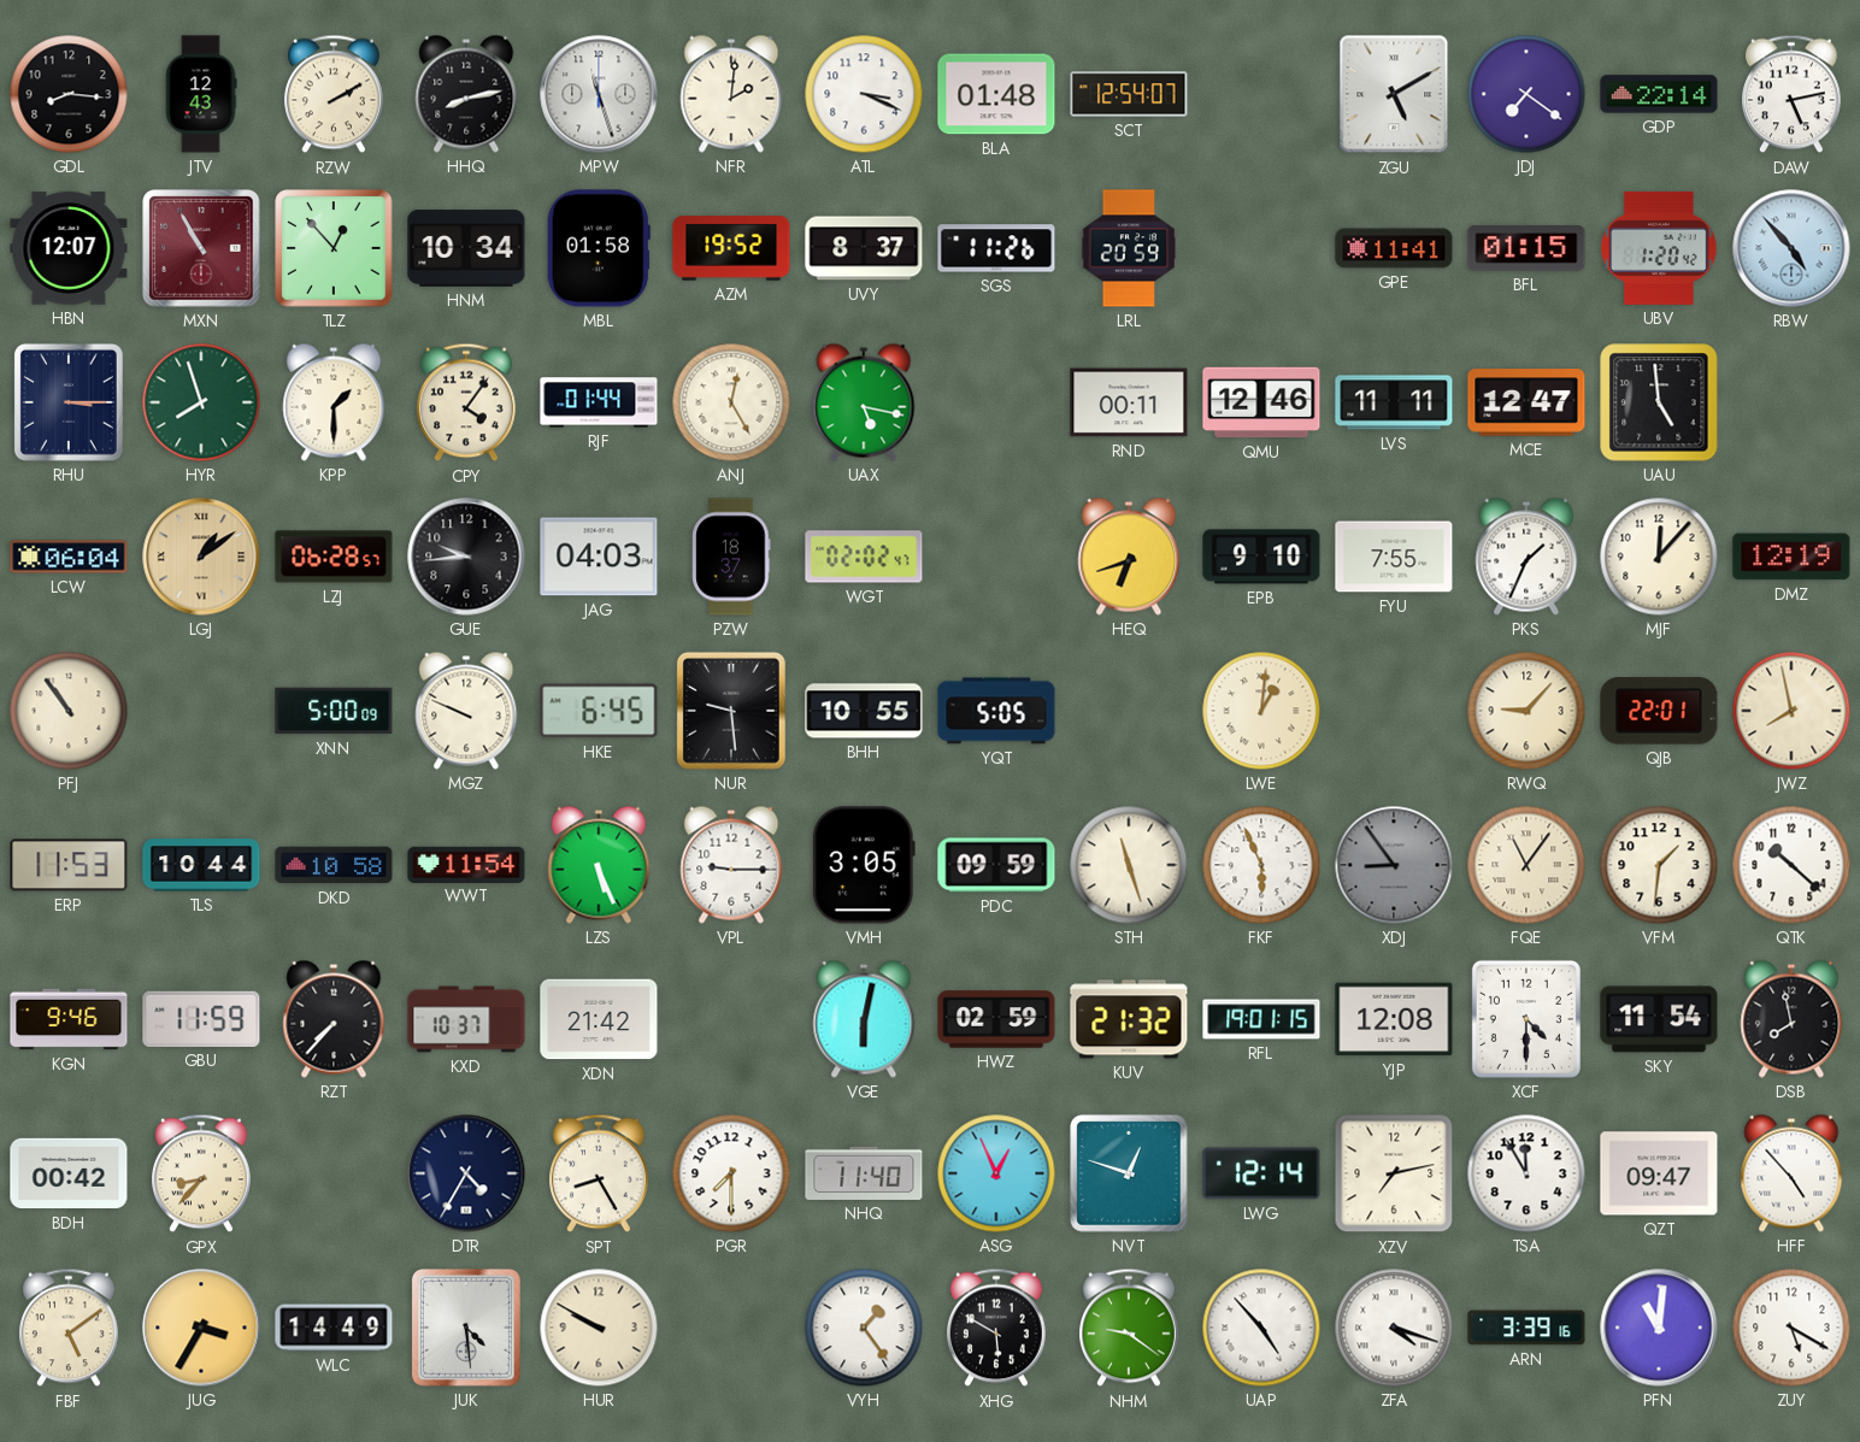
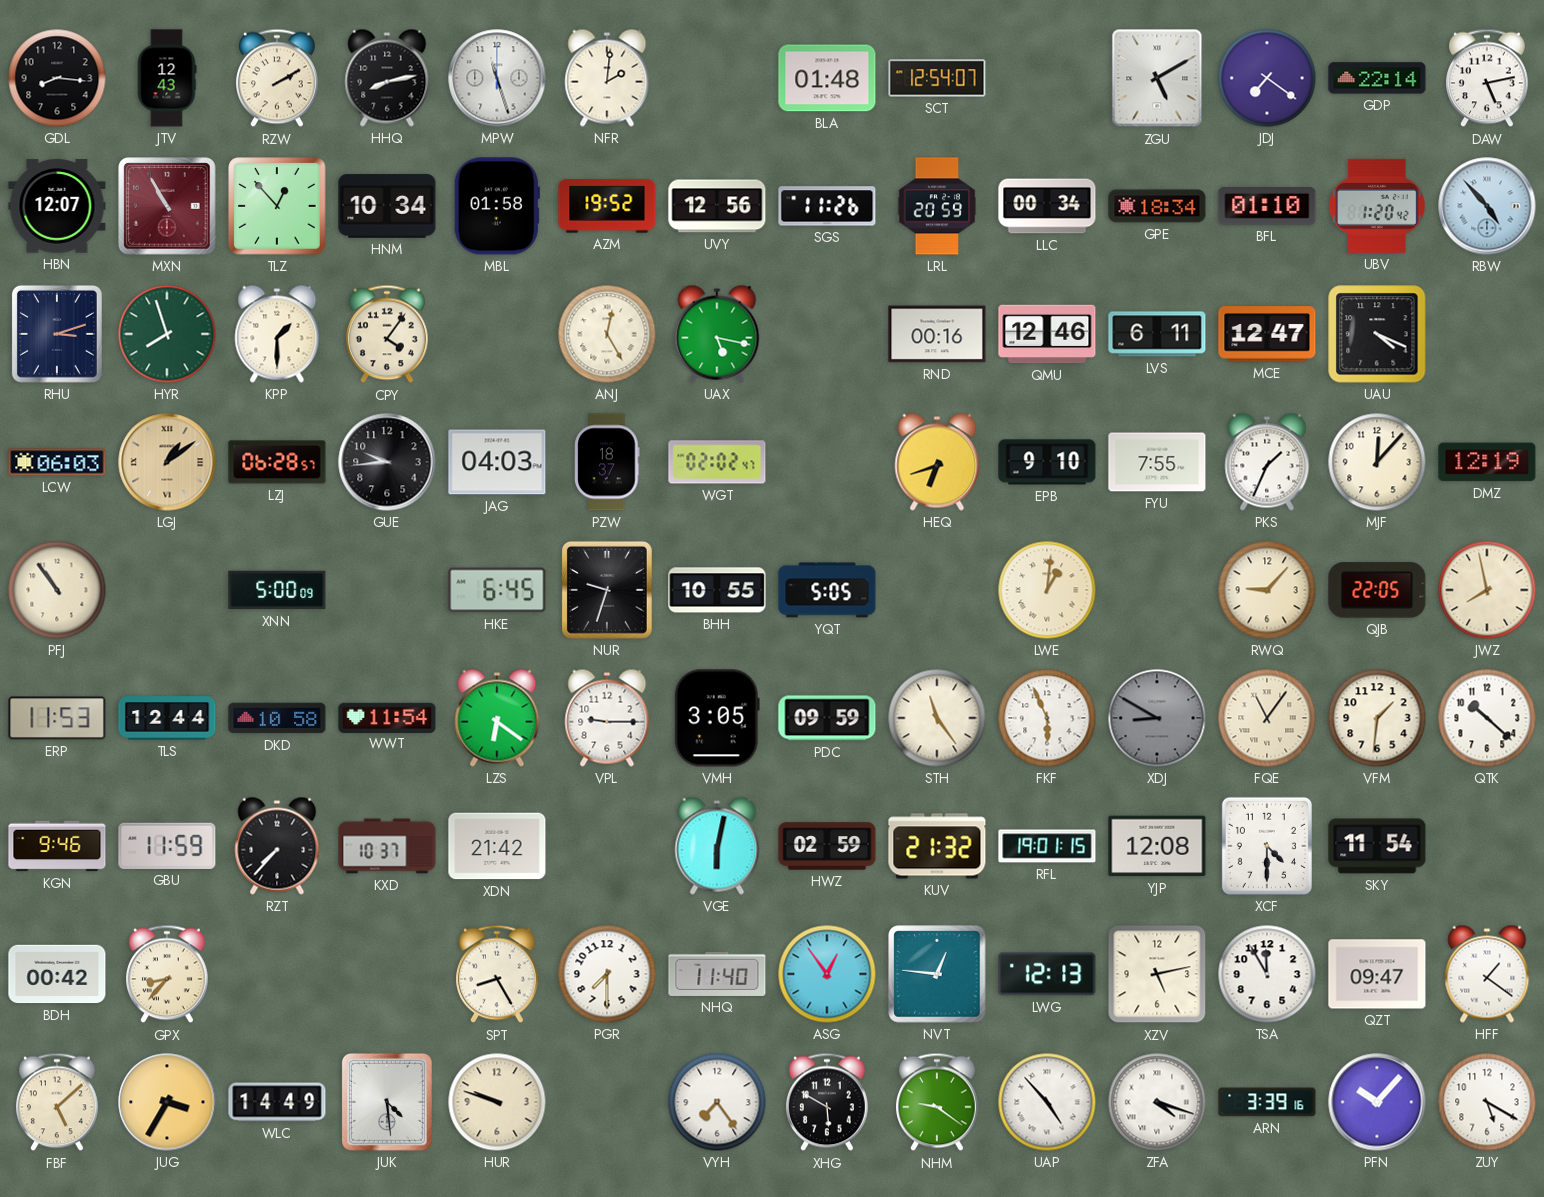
ATL: 3:19 -> none (864, 94)
UVY: 8:37 -> 12:56 (717, 206)
LLC: none -> 00:34 (1047, 206)
GPE: 11:41 -> 18:34 (1157, 206)
BFL: 01:15 -> 01:10 (1267, 206)
RHU: 3:15 -> 3:12 (57, 334)
RJF: 01:44 -> none (599, 402)
RND: 00:11 -> 00:16 (937, 334)
LVS: 11:11 -> 6:11 (1157, 334)
UAU: 4:59 -> 4:19 (1377, 334)
LCW: 06:04 -> 06:03 (57, 462)
MGZ: 9:49 -> none (466, 711)
NUR: 9:29 -> 9:33 (607, 590)
QJB: 22:01 -> 22:05 (1377, 590)
TLS: 10:44 -> 12:44 (167, 718)
LZS: 5:26 -> 6:21 (497, 718)
STH: 11:27 -> 11:24 (937, 718)
XDJ: 8:54 -> 8:50 (1157, 718)
DSB: 7:58 -> none (1791, 1019)
DTR: 4:35 -> none (466, 1173)
ASG: 12:56 -> 12:54 (827, 974)
NVT: 12:48 -> 12:46 (937, 974)
LWG: 12:14 -> 12:13 (1047, 974)
XZV: 7:13 -> 5:13 (1157, 974)
HFF: 4:53 -> 1:21 (1487, 974)
FBF: 5:09 -> 5:08 (58, 1102)
HUR: 9:50 -> 9:48 (497, 1102)
VYH: 1:24 -> 7:24 (717, 1102)
PFN: 11:01 -> 10:07 (1377, 1102)
